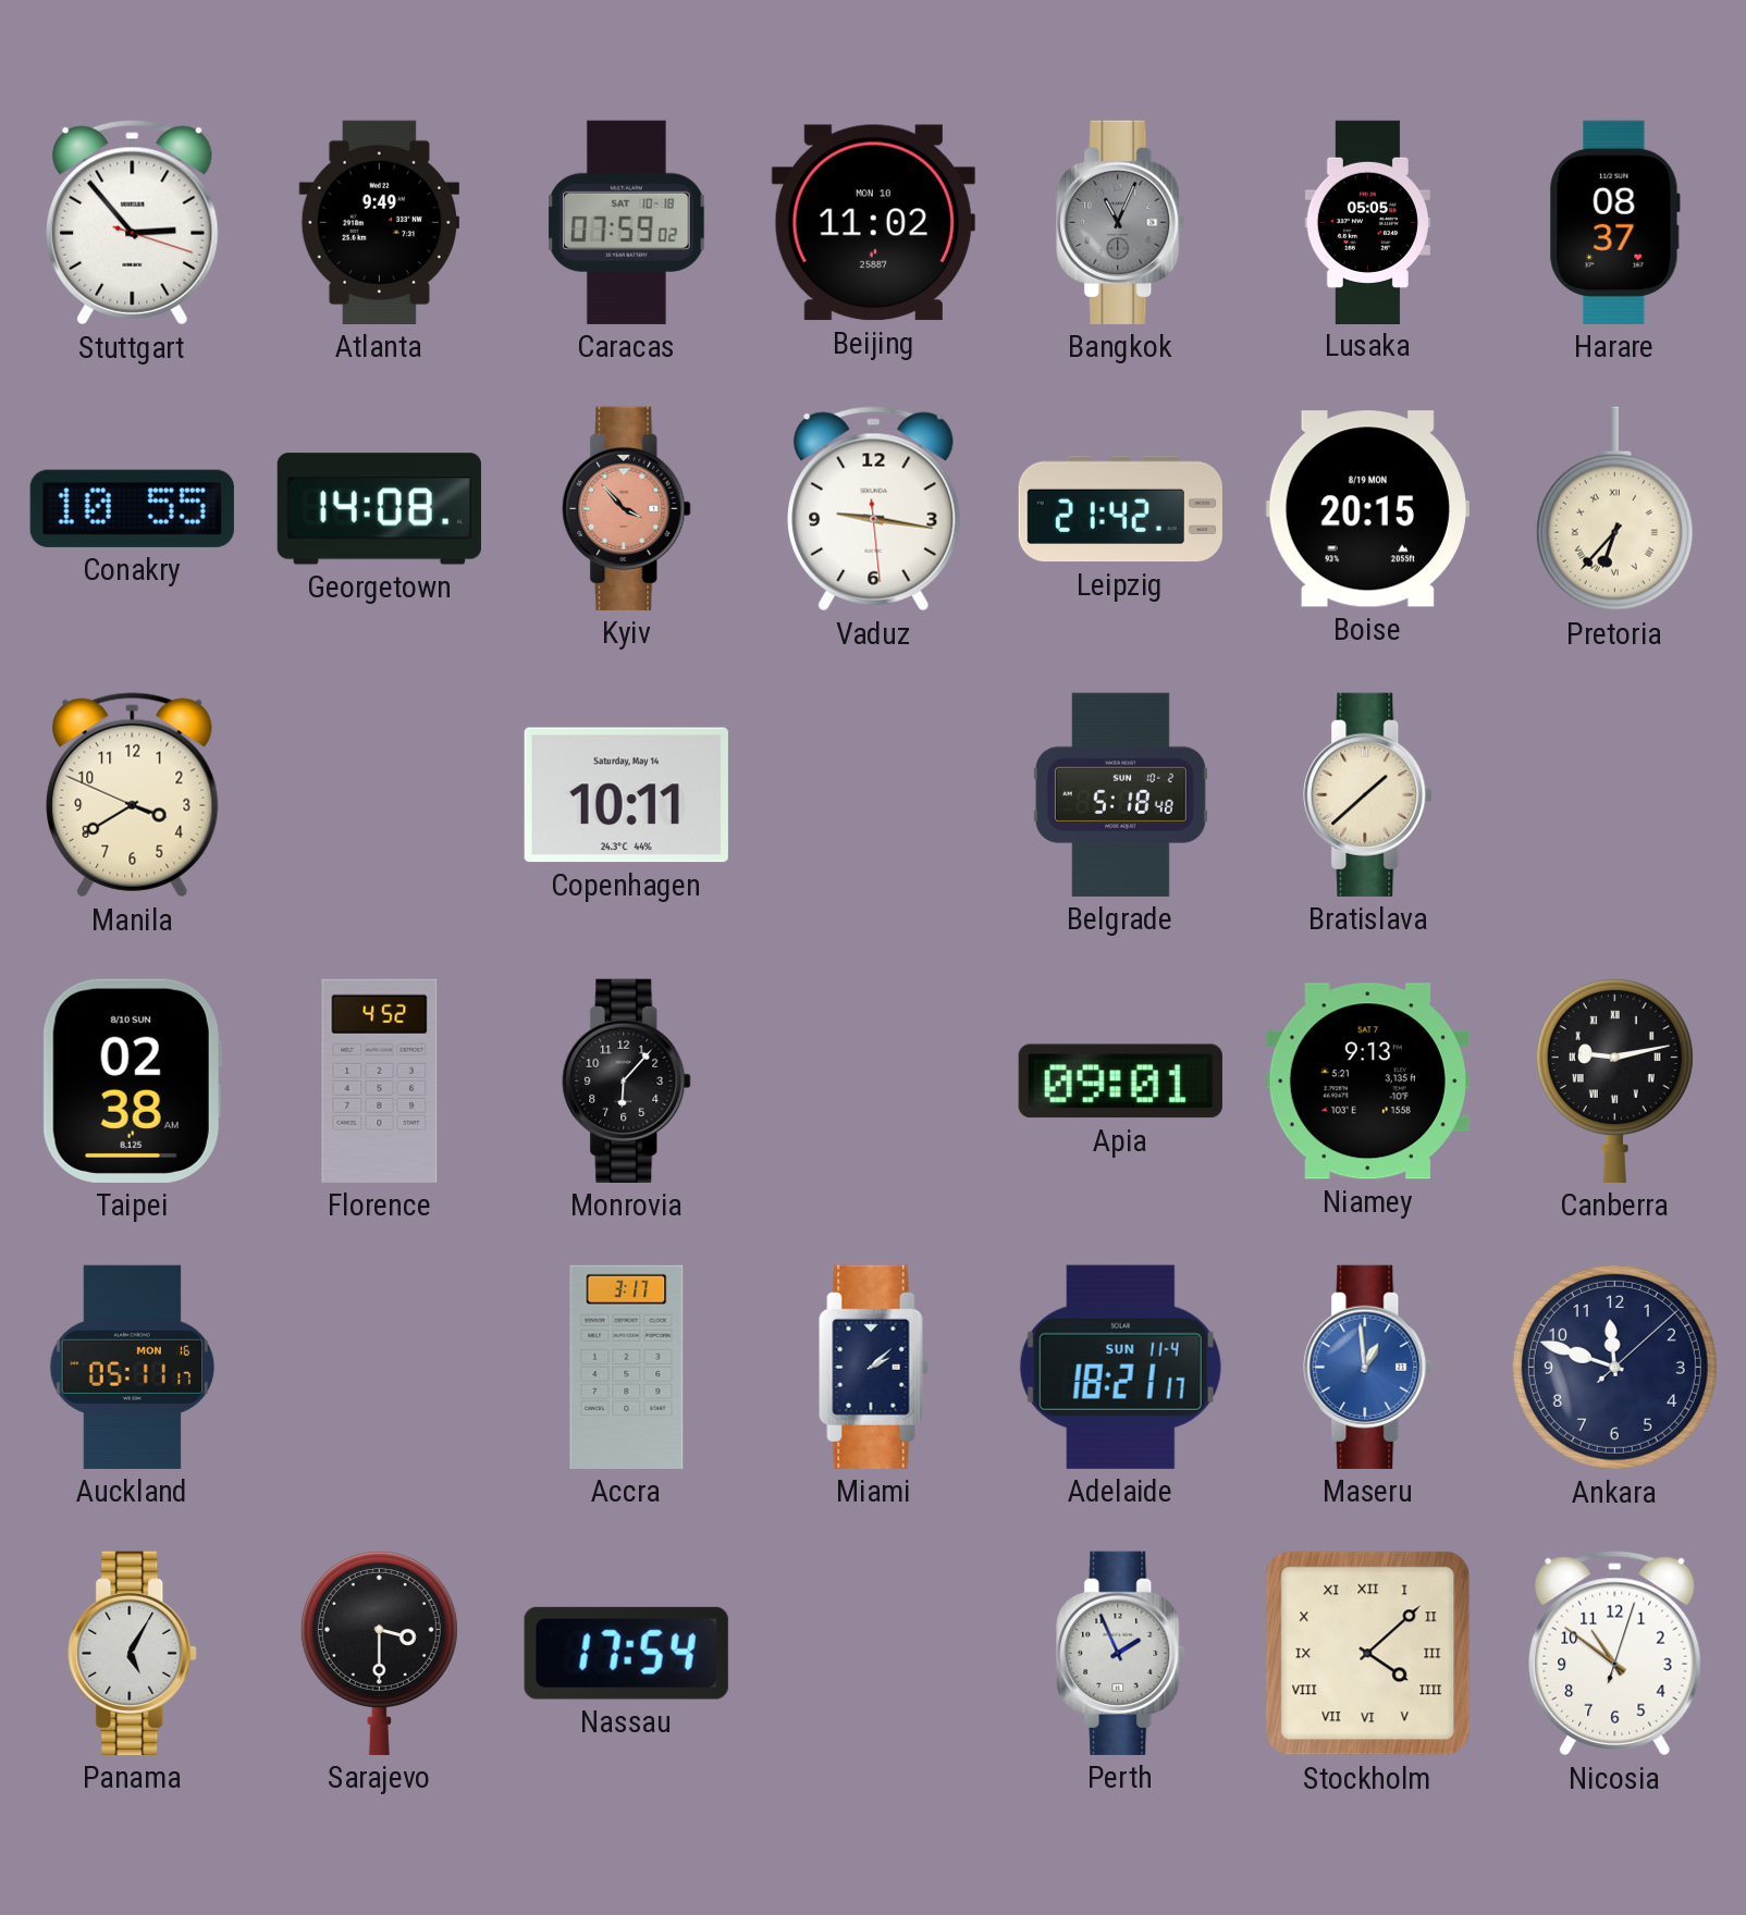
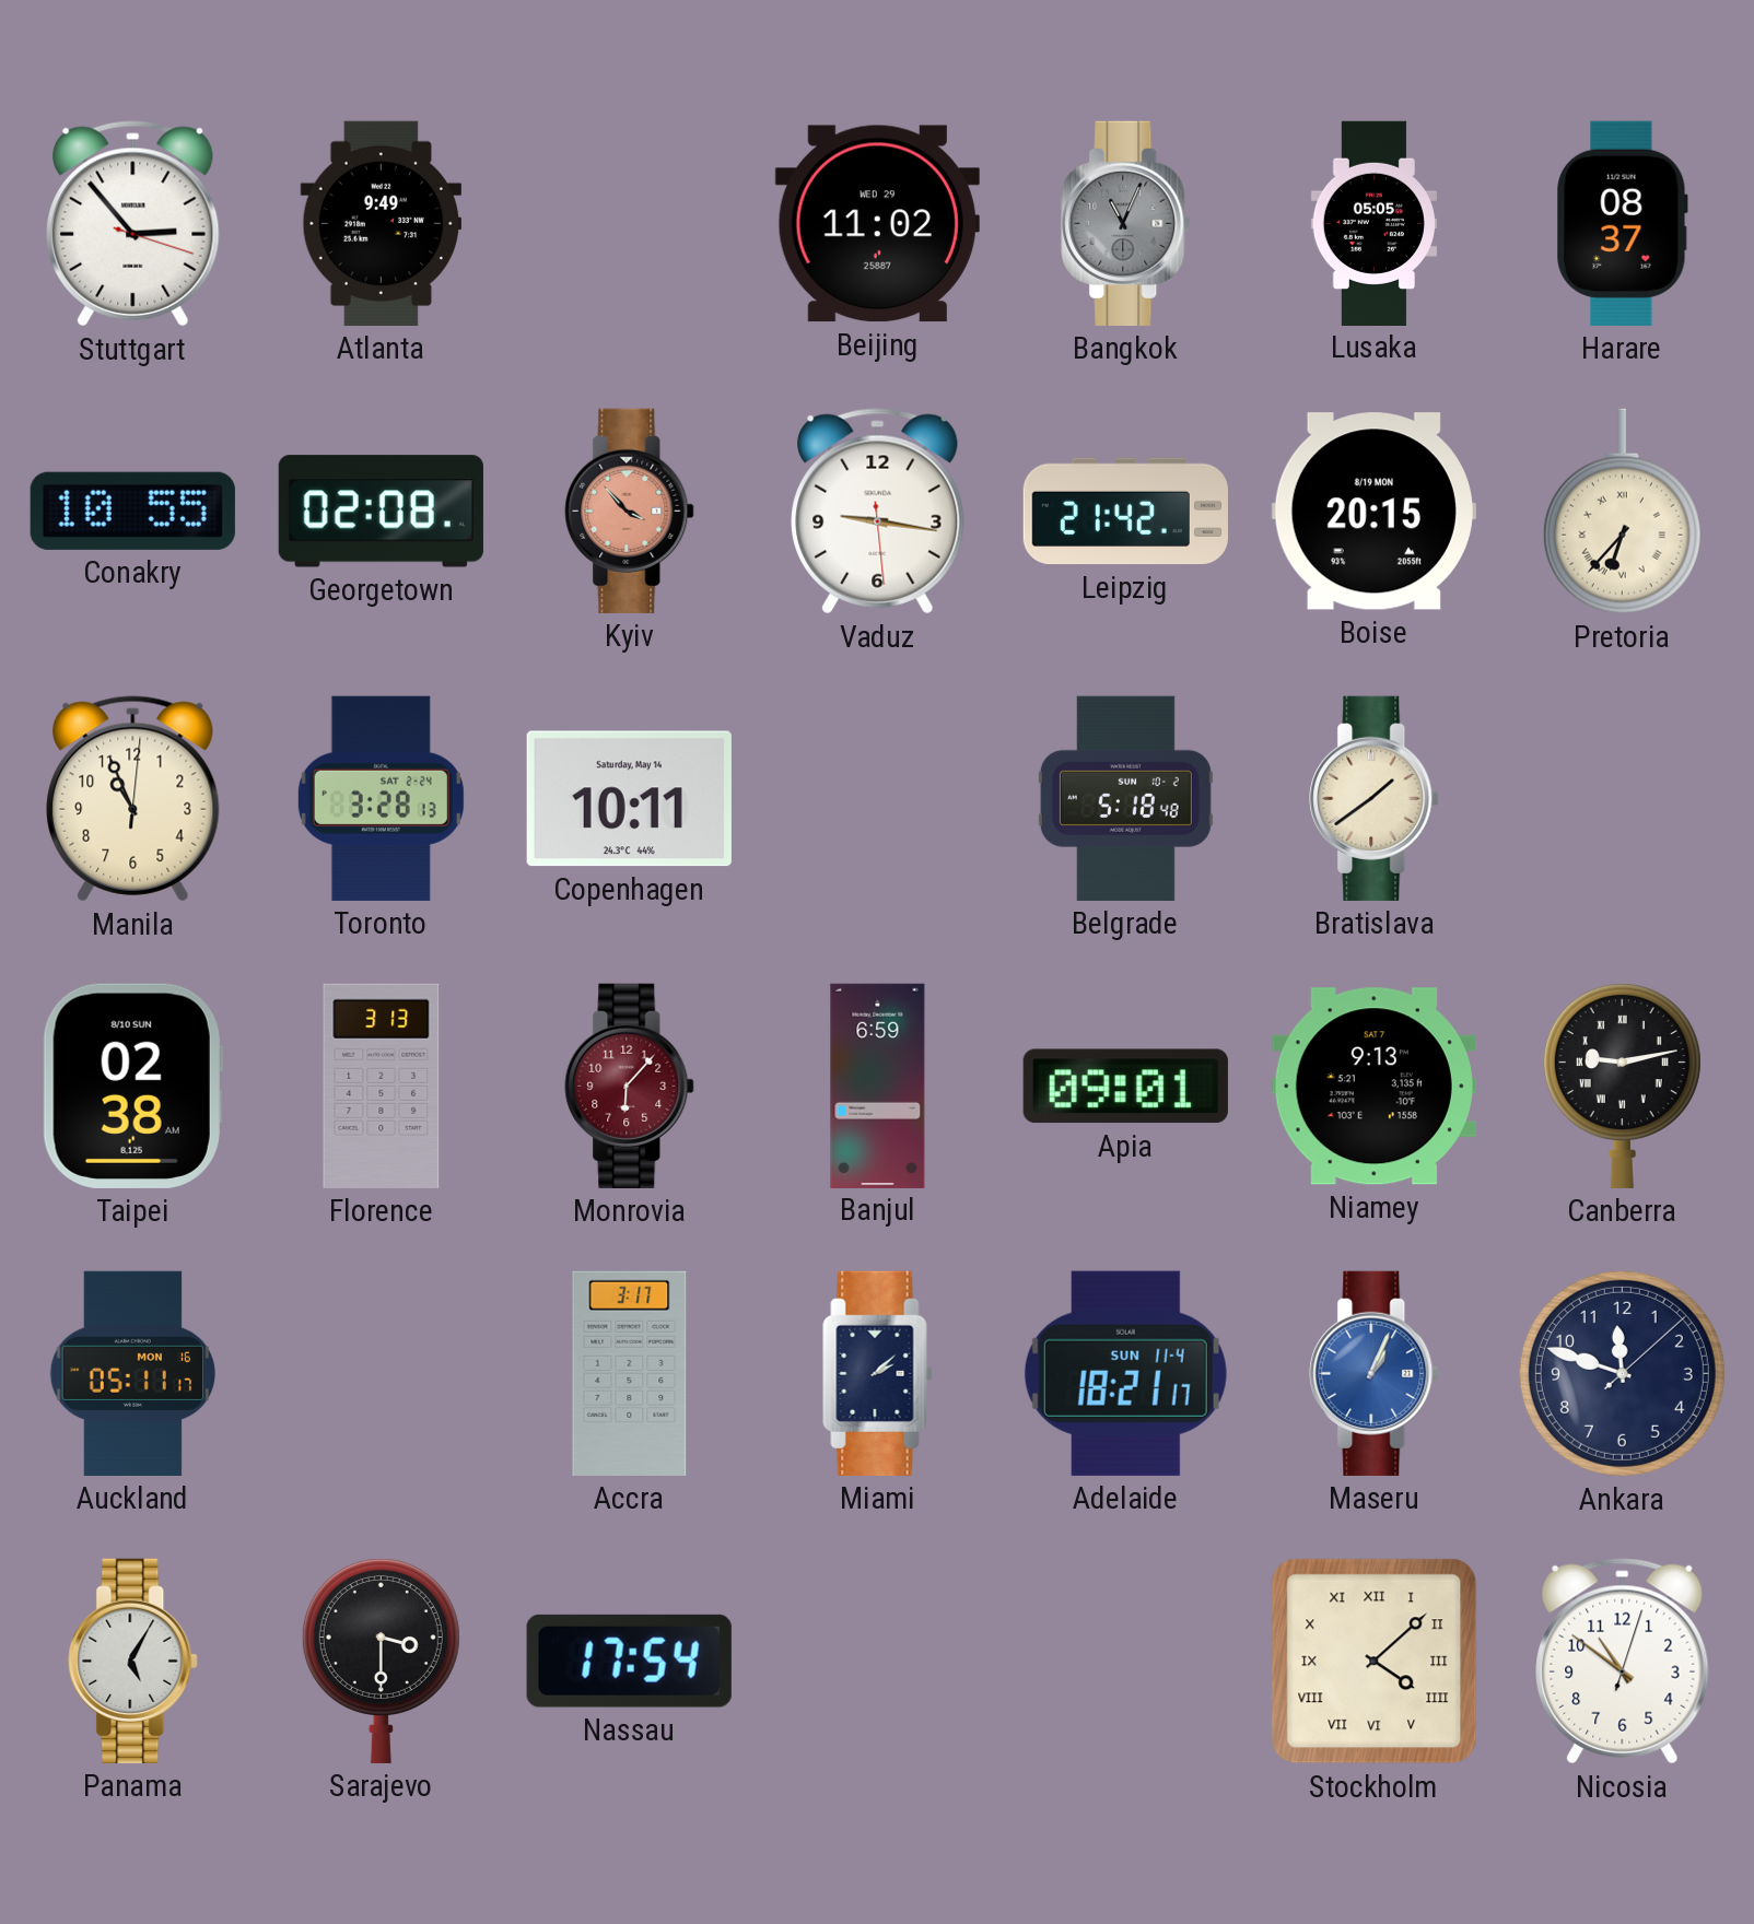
Caracas: 07:59 -> none (627, 222)
Beijing date: MON 10 -> WED 29 (877, 224)
Georgetown: 14:08 -> 02:08 (381, 512)
Manila: 3:39 -> 10:56 (133, 799)
Toronto: none -> 3:28 (381, 798)
Bratislava: 1:38 -> 1:39 (1375, 798)
Florence: 4:52 -> 3:13 (382, 1086)
Monrovia dial: black -> burgundy (630, 1086)
Banjul: none -> 6:59 (878, 1086)
Maseru: 12:59 -> 1:04 (1375, 1373)
Perth: 1:56 -> none (1121, 1653)
